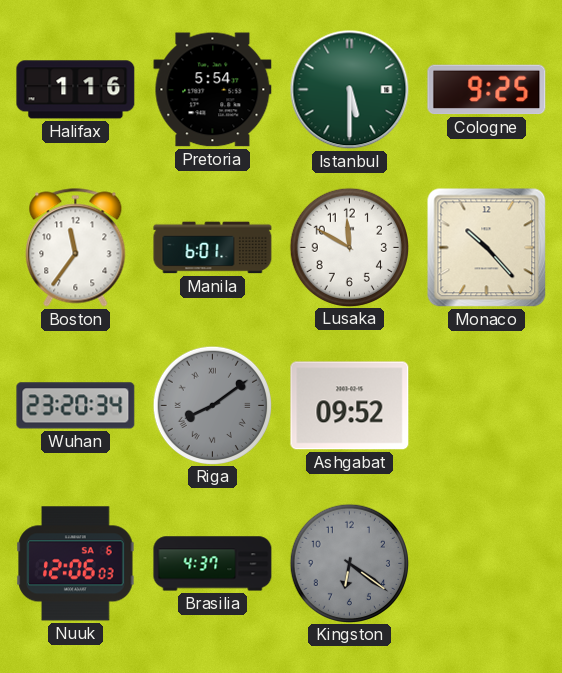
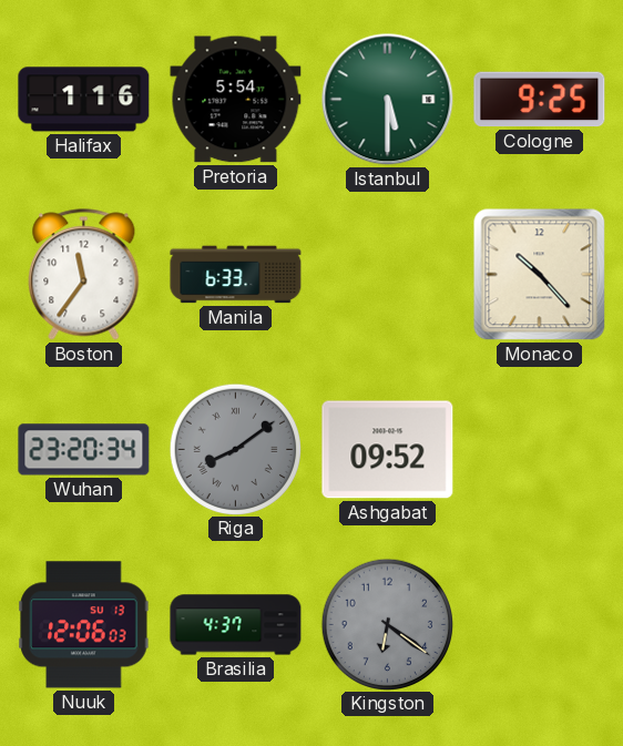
Manila: 6:01 -> 6:33 (236, 275)
Lusaka: 11:50 -> none (349, 247)
Nuuk date: SA 6 -> SU 13 (84, 625)
